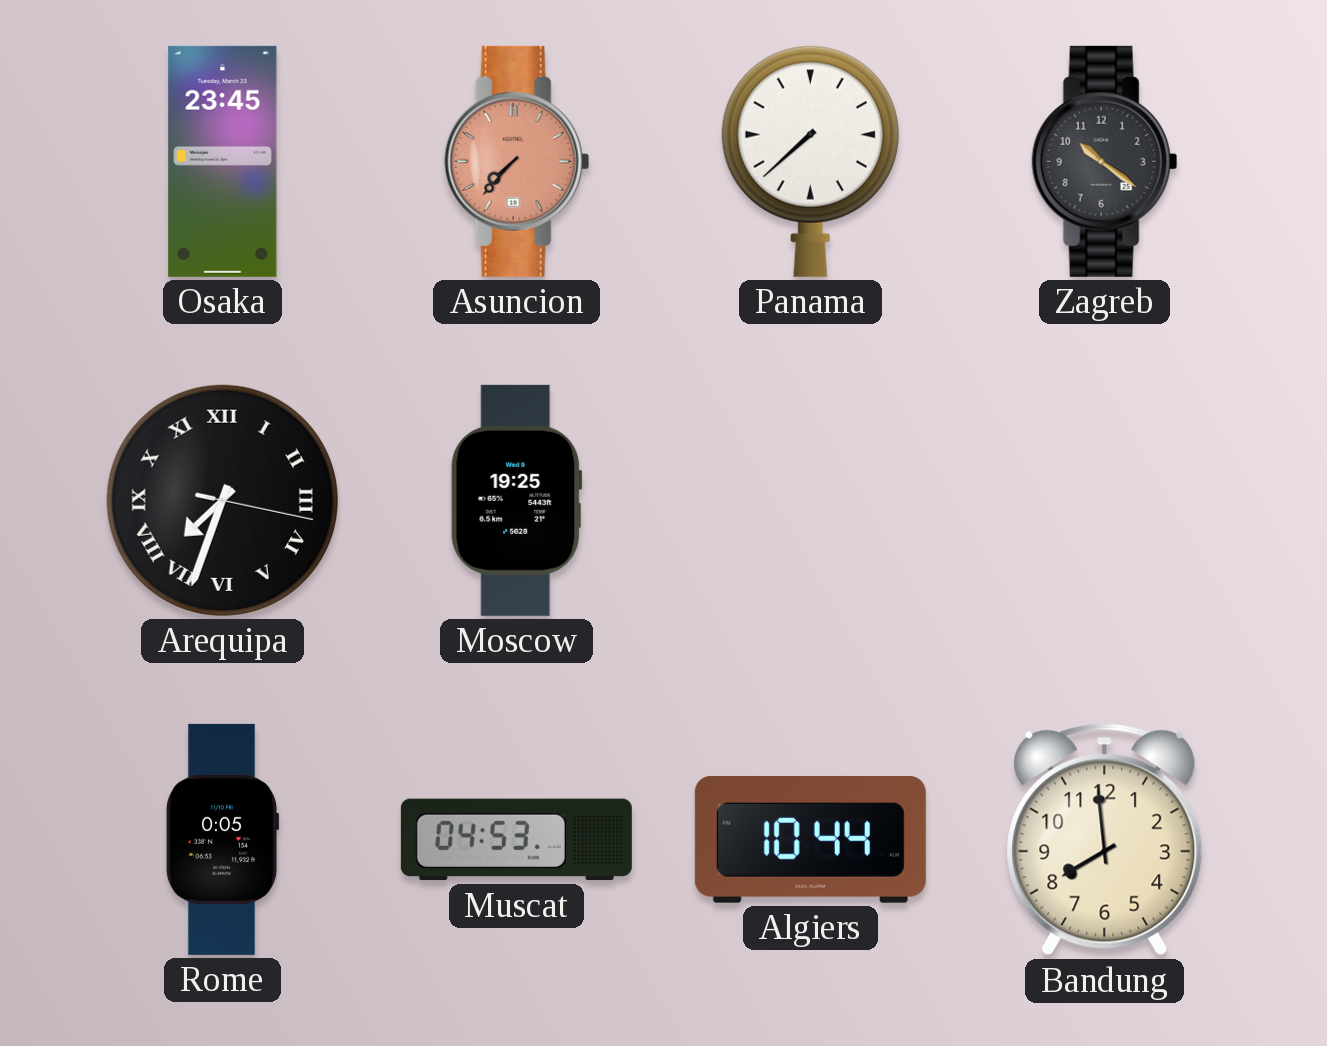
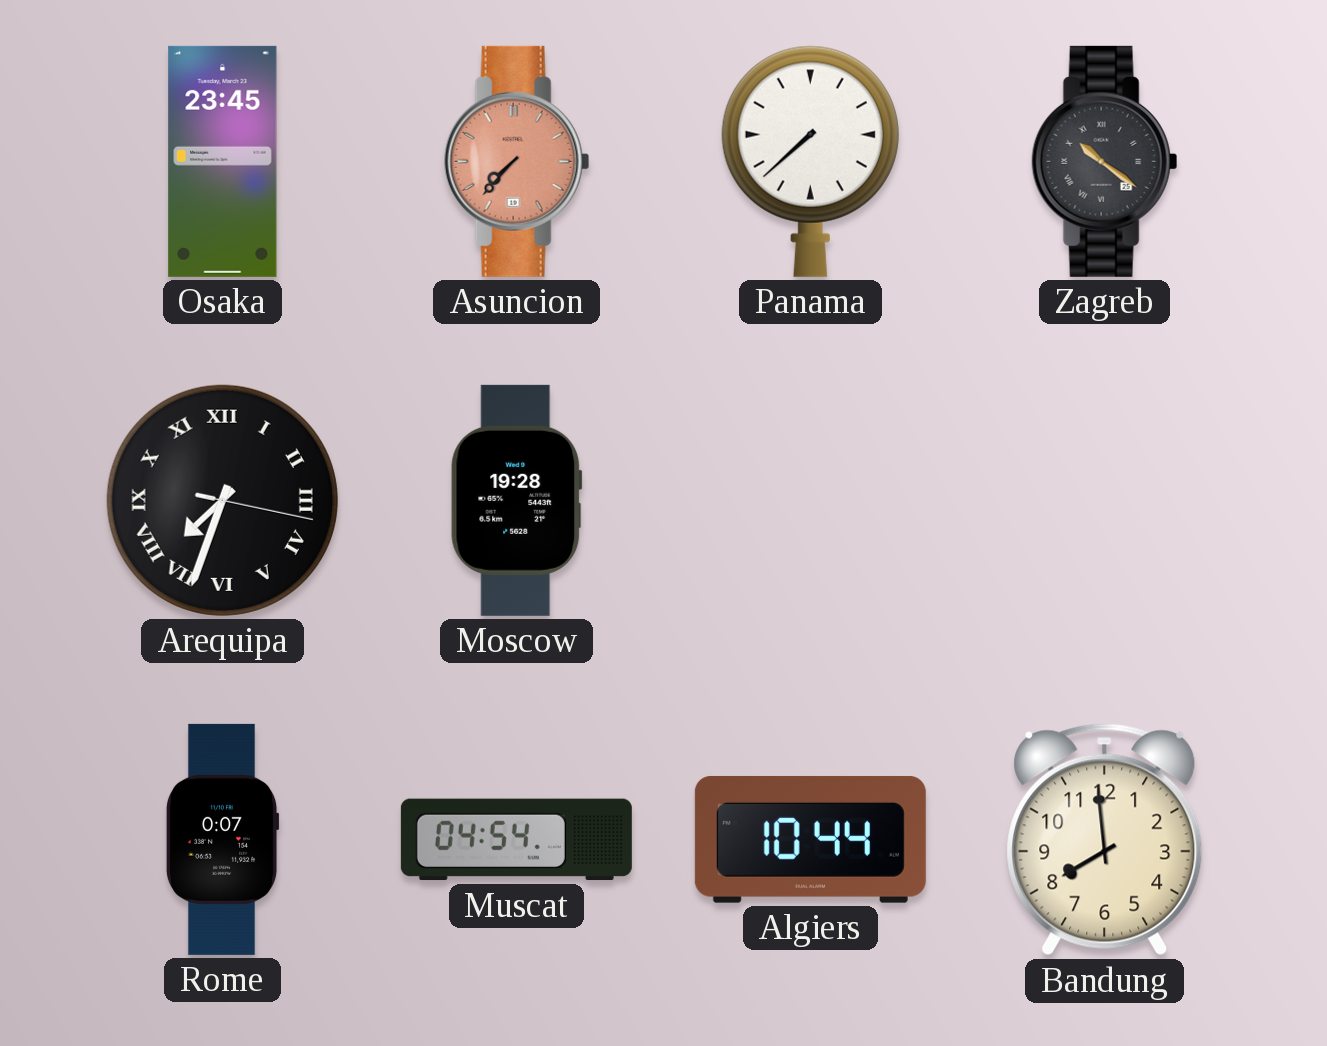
Zagreb numerals: Arabic -> Roman (1105, 161)
Moscow: 19:25 -> 19:28 (517, 500)
Rome: 0:05 -> 0:07 (222, 839)
Muscat: 04:53 -> 04:54 (516, 840)
